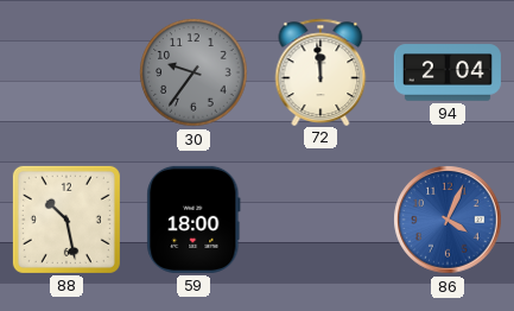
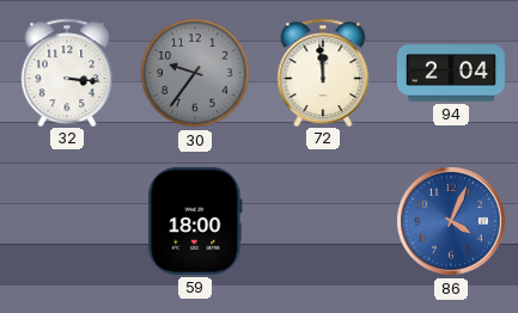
32: none -> 3:16 (67, 72)
88: 10:28 -> none (66, 220)
